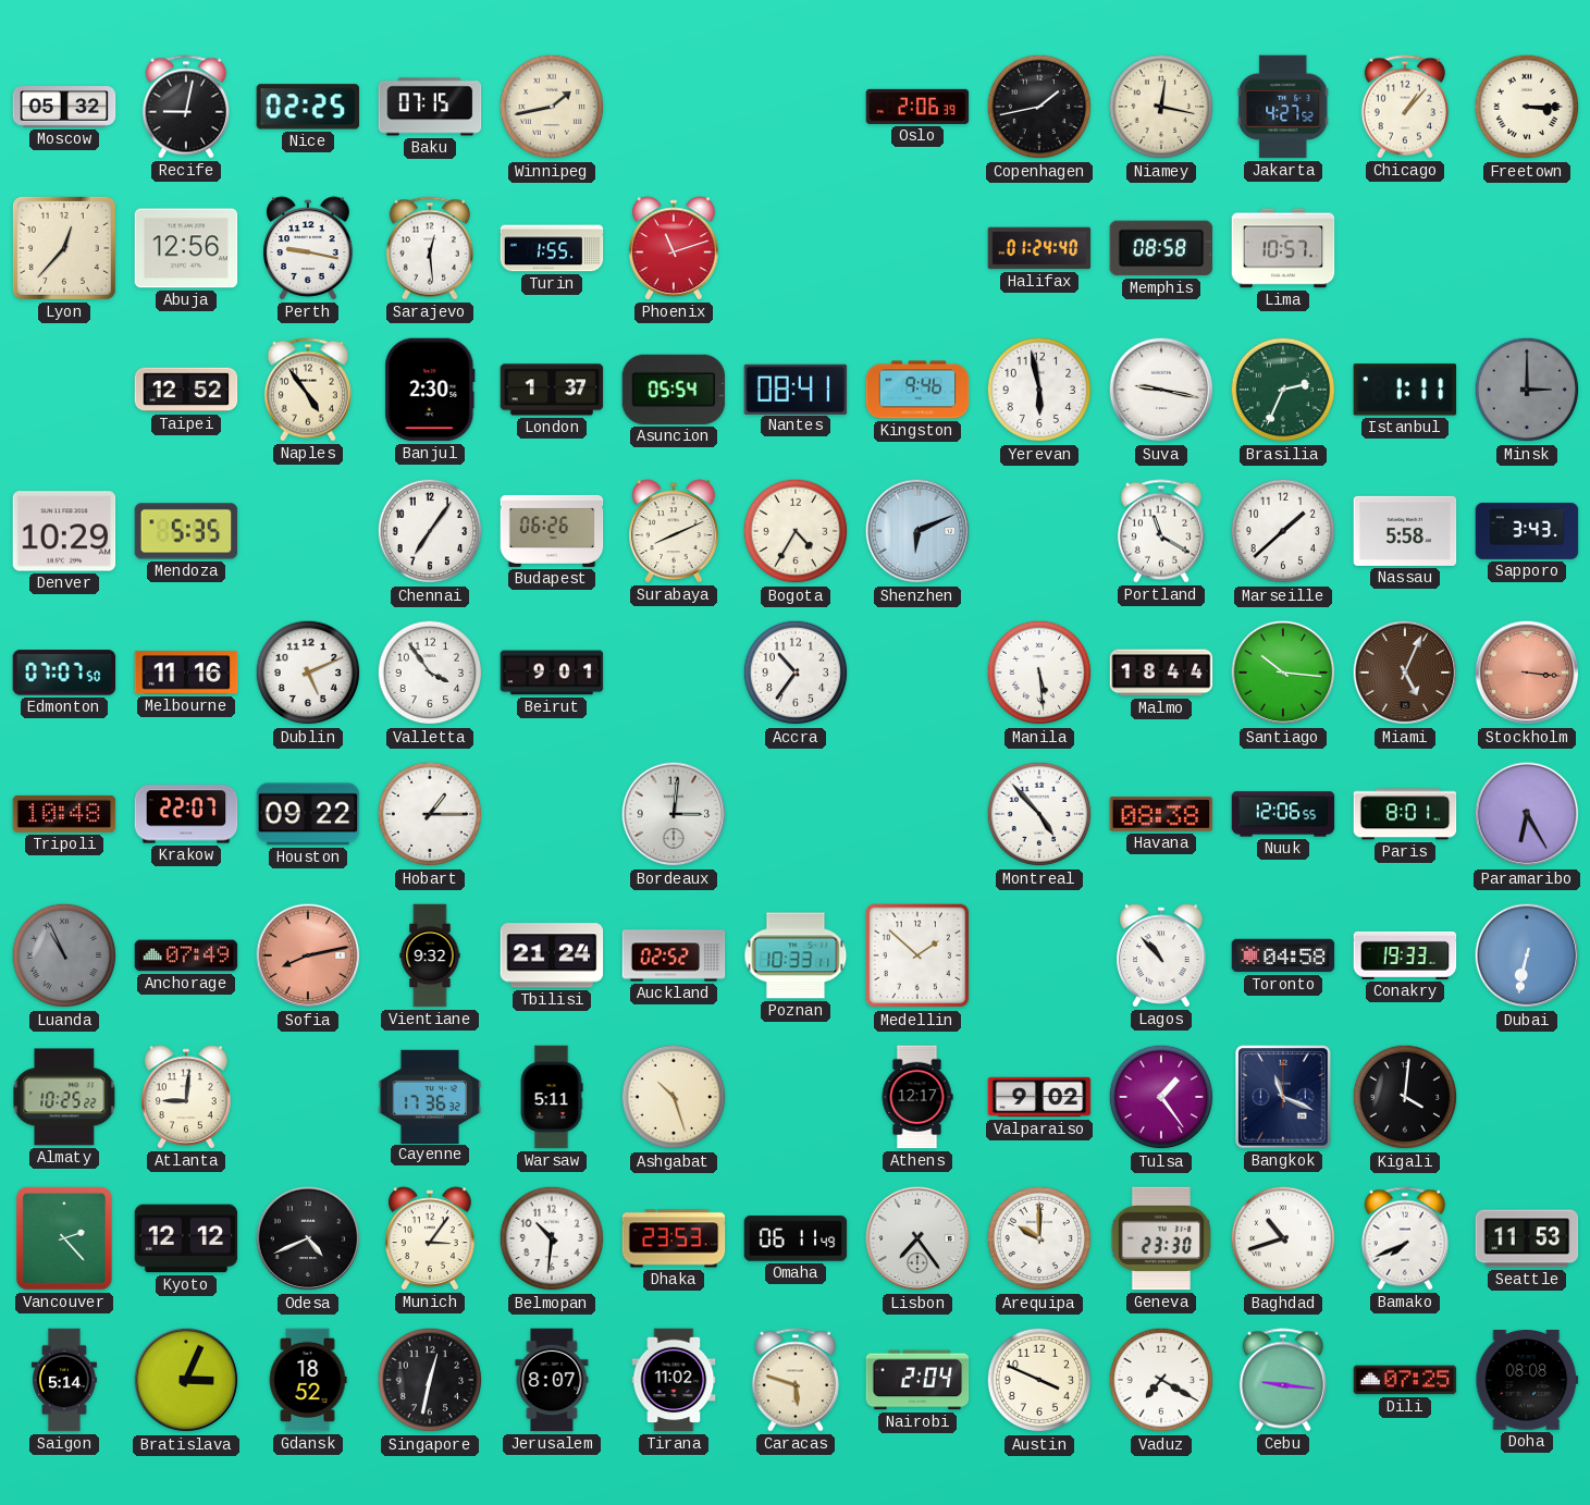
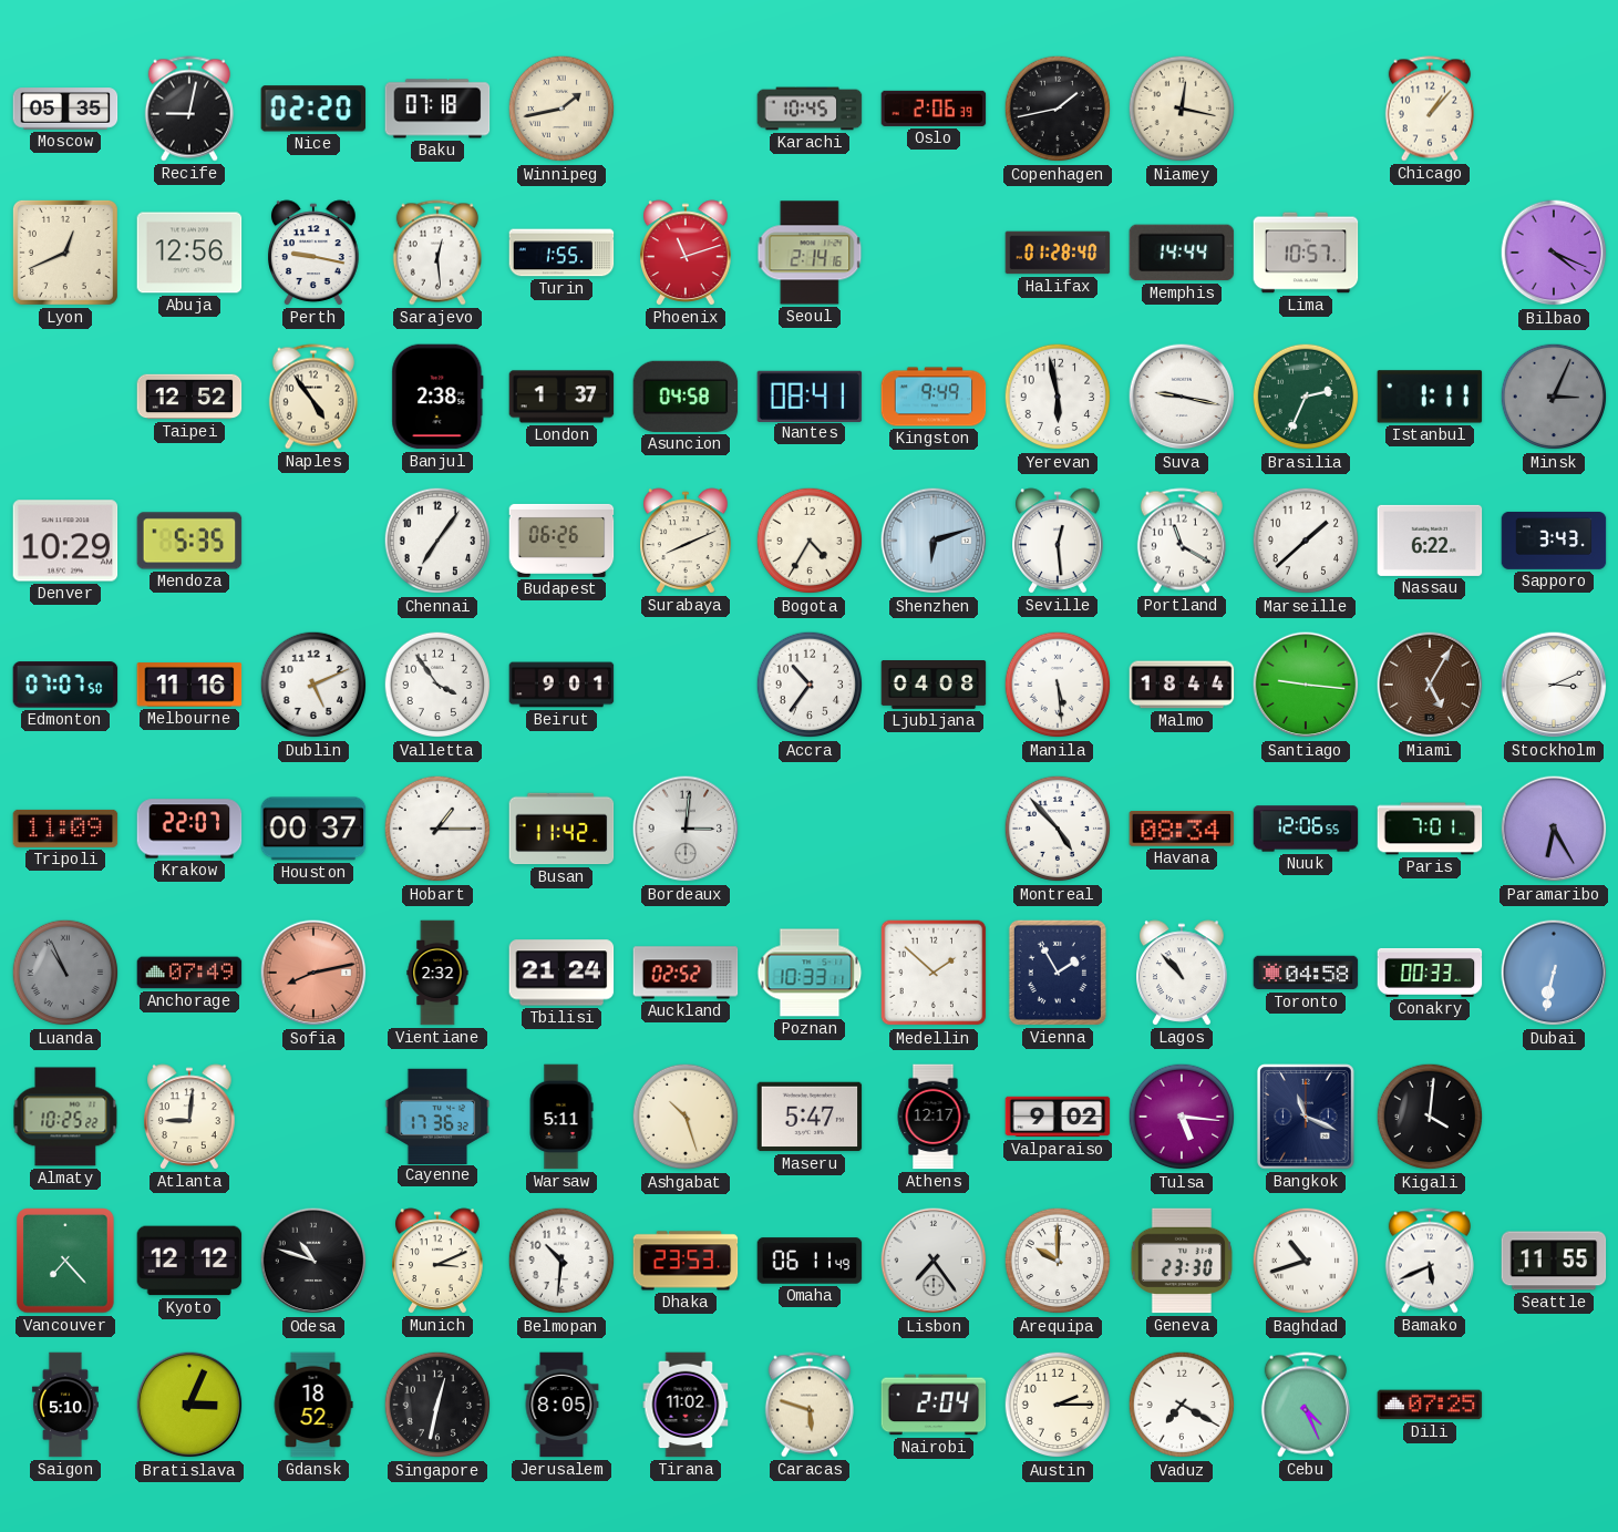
Moscow: 05:32 -> 05:35 (65, 109)
Nice: 02:25 -> 02:20 (313, 109)
Baku: 07:15 -> 07:18 (437, 109)
Karachi: none -> 10:45 (810, 109)
Jakarta: 4:27 -> none (1284, 107)
Freetown: 3:15 -> none (1527, 107)
Lyon: 12:37 -> 12:41 (65, 253)
Seoul: none -> 2:14 (810, 253)
Halifax: 01:24 -> 01:28 (1058, 253)
Memphis: 08:58 -> 14:44 (1182, 253)
Bilbao: none -> 4:19 (1554, 253)
Banjul: 2:30 -> 2:38 (437, 397)
Asuncion: 05:54 -> 04:58 (686, 397)
Kingston: 9:46 -> 9:49 (934, 397)
Minsk: 3:00 -> 3:04 (1554, 397)
Shenzhen: 6:11 -> 6:12 (934, 541)
Seville: none -> 12:29 (1058, 541)
Nassau: 5:58 -> 6:22 (1430, 541)
Ljubljana: none -> 04:08 (934, 686)
Santiago: 10:16 -> 9:16 (1306, 685)
Miami: 5:04 -> 5:05 (1430, 685)
Stockholm: 3:16 -> 3:11 (1554, 685)
Stockholm dial: salmon -> white (1554, 685)
Tripoli: 10:48 -> 11:09 (65, 829)
Houston: 09:22 -> 00:37 (313, 829)
Busan: none -> 11:42 (561, 829)
Havana: 08:38 -> 08:34 (1182, 830)
Paris: 8:01 -> 7:01 (1430, 829)
Vientiane: 9:32 -> 2:32 (437, 973)
Vienna: none -> 1:55 (1058, 973)
Conakry: 19:33 -> 00:33 (1430, 973)
Maseru: none -> 5:47 (810, 1117)
Tulsa: 1:24 -> 5:16 (1182, 1117)
Vancouver: 2:23 -> 7:23 (65, 1261)
Odesa: 4:41 -> 10:48 (313, 1261)
Munich: 3:06 -> 3:11 (437, 1261)
Bamako: 7:41 -> 5:41 (1430, 1261)
Seattle: 11:53 -> 11:55 (1554, 1261)
Saigon: 5:14 -> 5:10 (65, 1405)
Jerusalem: 8:07 -> 8:05 (561, 1405)
Austin: 3:49 -> 2:15 (1058, 1405)
Cebu: 9:16 -> 4:26 (1306, 1405)
Doha: 08:08 -> none (1527, 1380)
